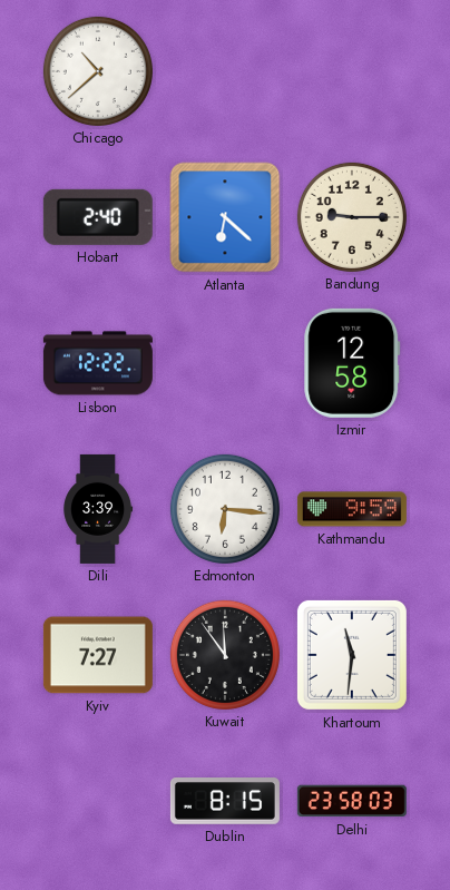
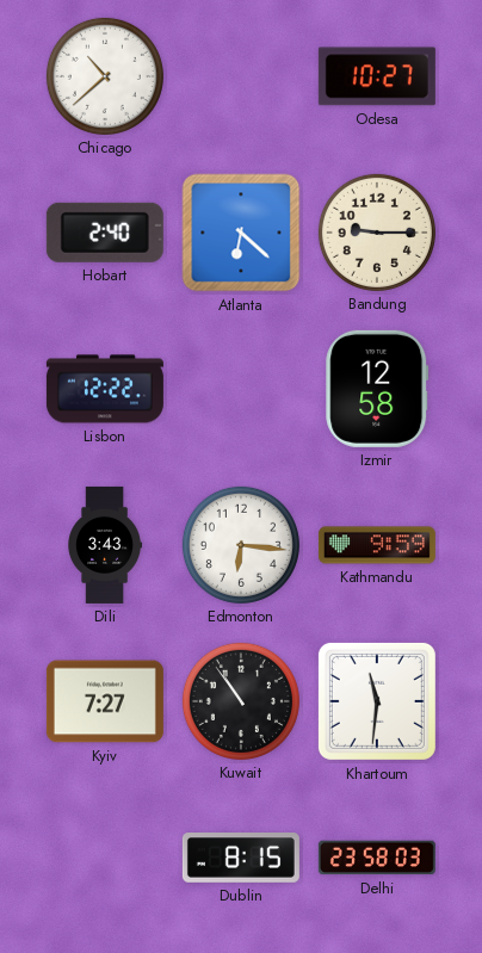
Odesa: none -> 10:27 (377, 76)
Dili: 3:39 -> 3:43 (105, 545)
Kuwait: 11:54 -> 10:54 (241, 701)
